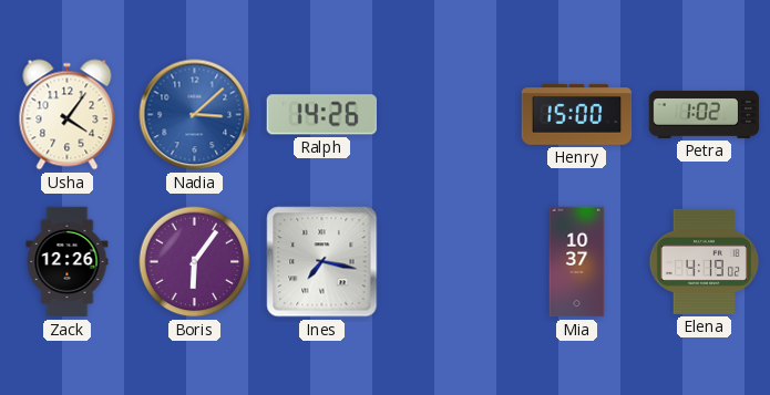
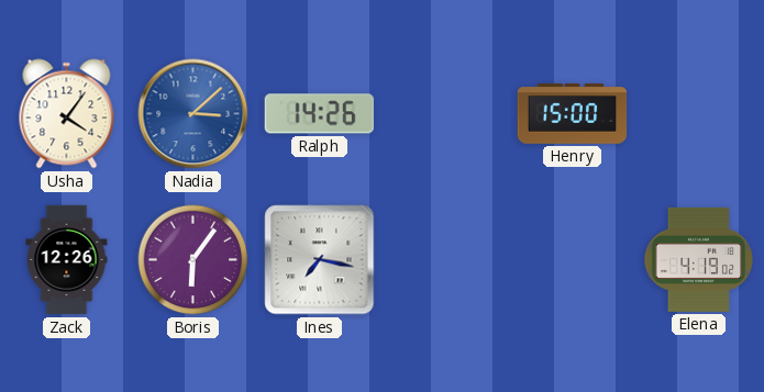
Petra: 1:02 -> none (705, 114)
Mia: 10:37 -> none (577, 262)
